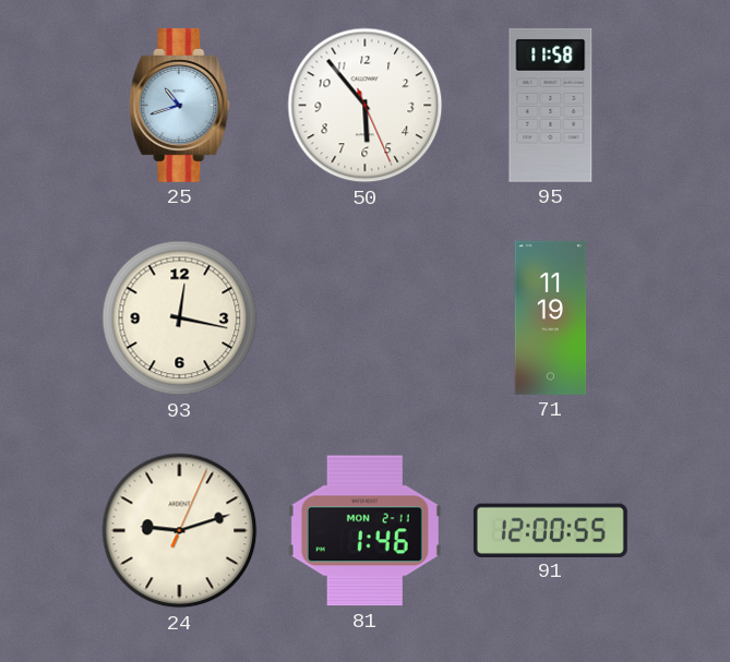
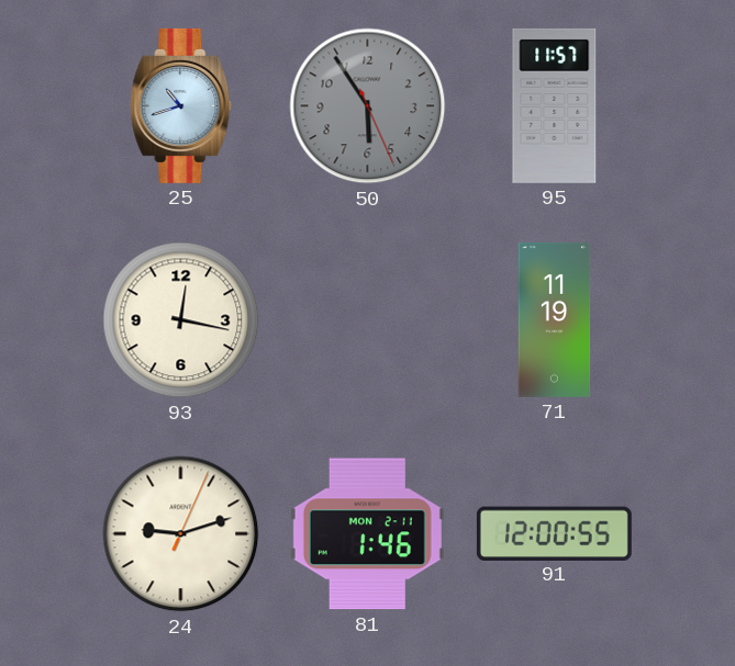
50: 5:53 -> 5:54 (368, 106)
50 dial: white -> grey (368, 106)
95: 11:58 -> 11:57 (555, 105)
